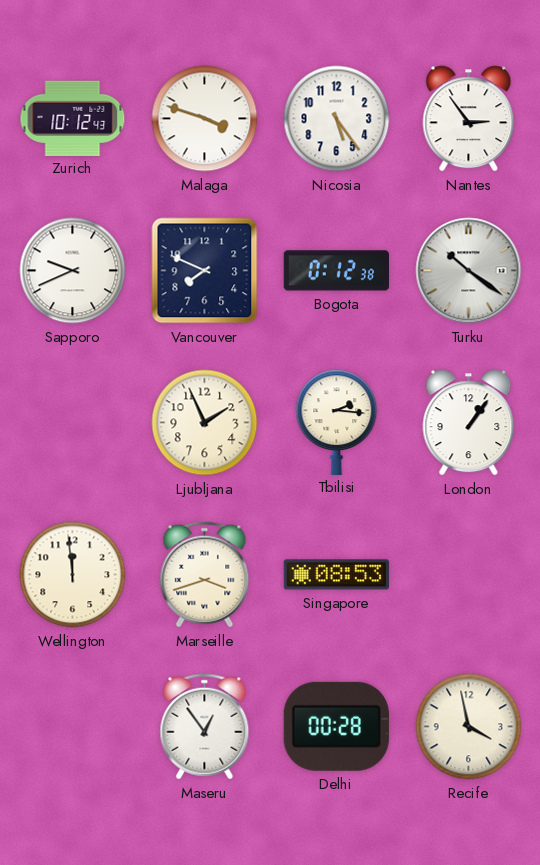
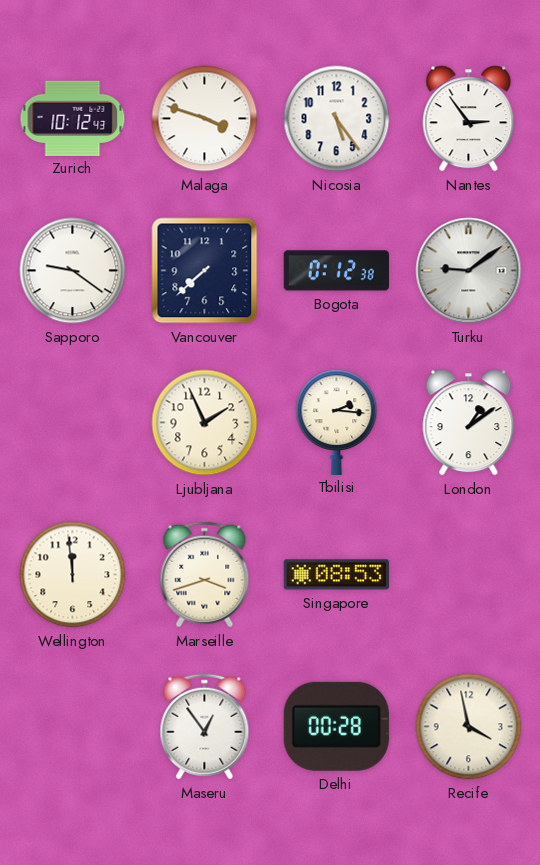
Sapporo: 9:41 -> 9:21 (73, 271)
Vancouver: 7:49 -> 7:38 (205, 271)
Turku: 10:21 -> 9:09 (469, 271)
London: 1:06 -> 1:09 (469, 423)
